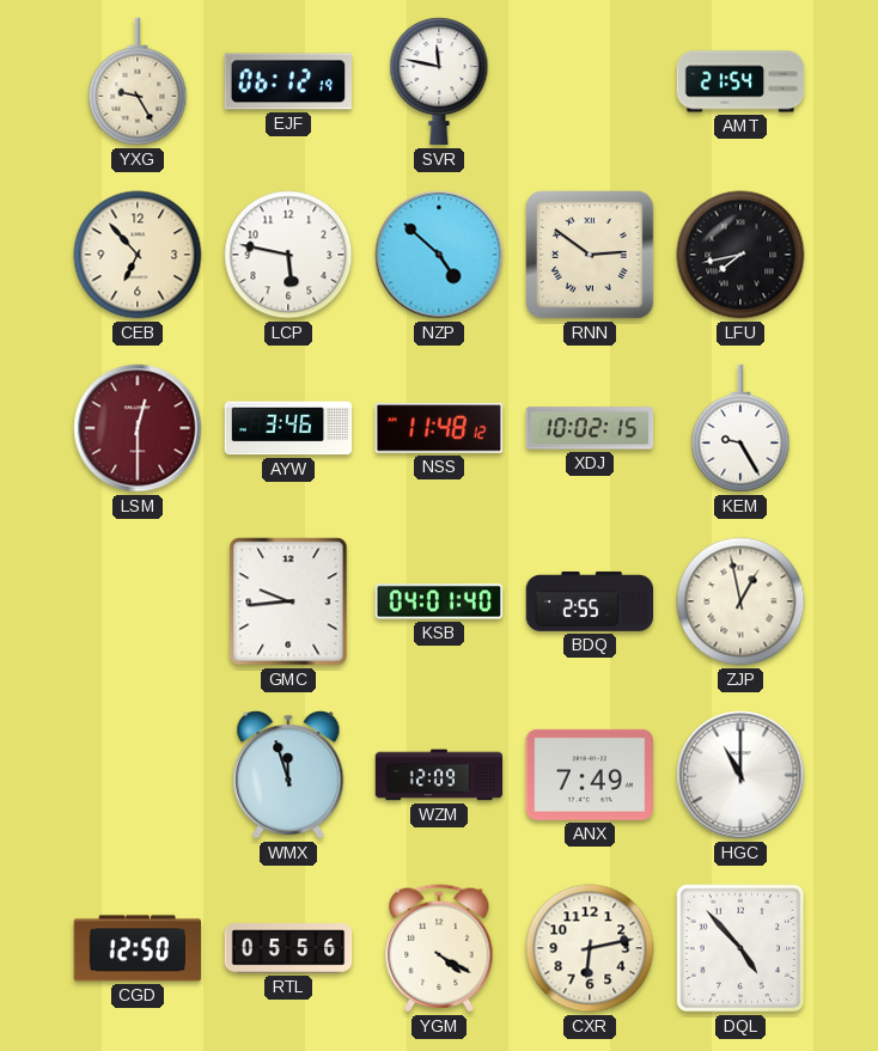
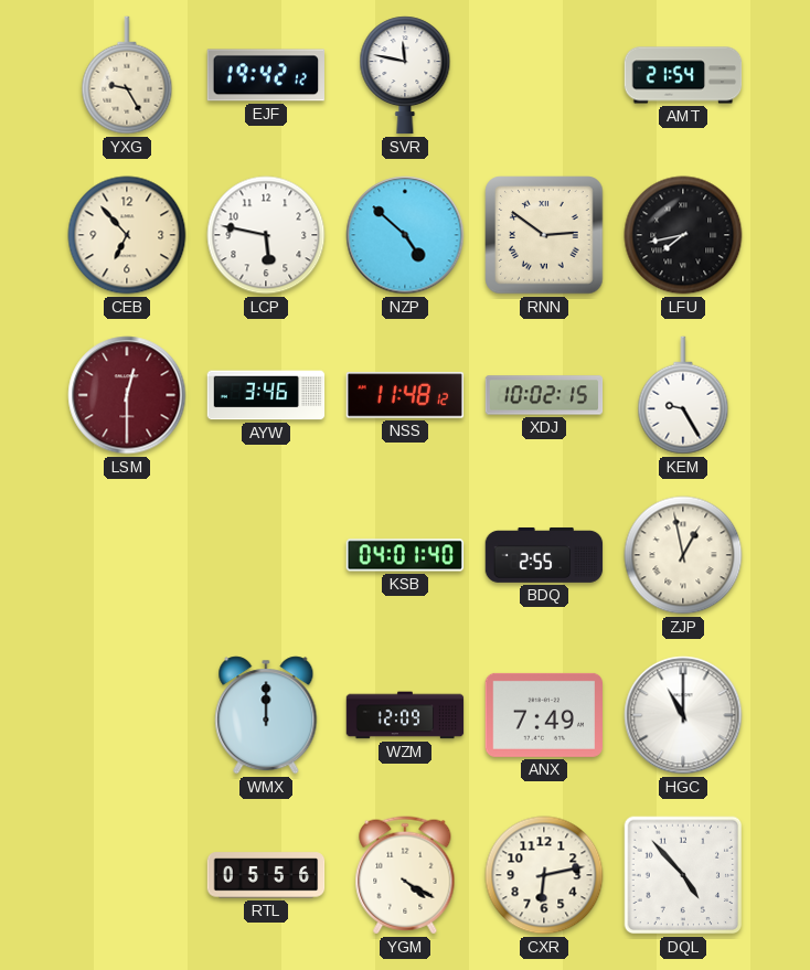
EJF: 06:12 -> 19:42 (265, 75)
GMC: 9:44 -> none (288, 601)
WMX: 11:57 -> 12:00 (266, 715)
CGD: 12:50 -> none (138, 948)
